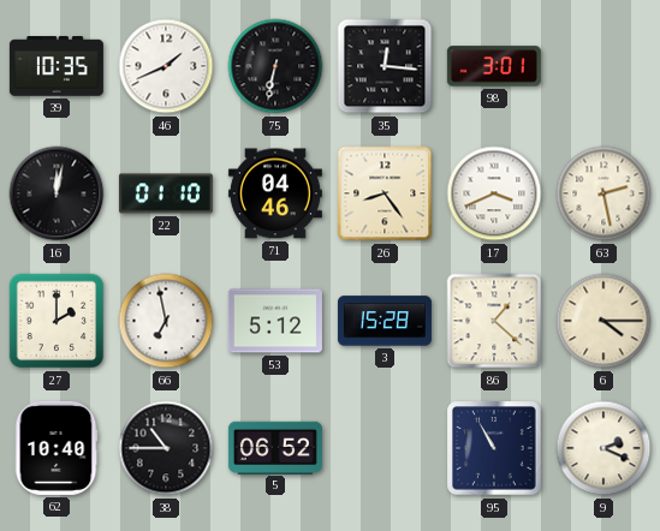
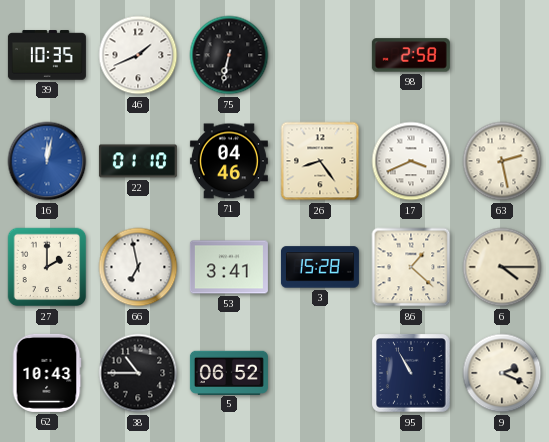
35: 12:16 -> none (385, 66)
98: 3:01 -> 2:58 (411, 55)
16 dial: black -> blue (47, 161)
53: 5:12 -> 3:41 (229, 267)
62: 10:40 -> 10:43 (47, 373)
